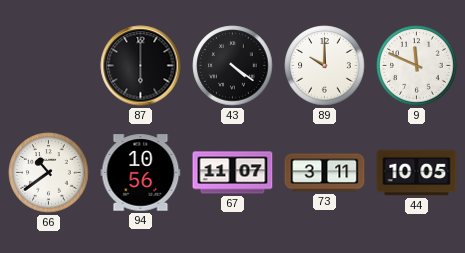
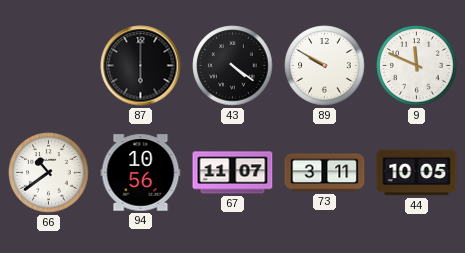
89: 10:00 -> 9:50 (325, 66)
